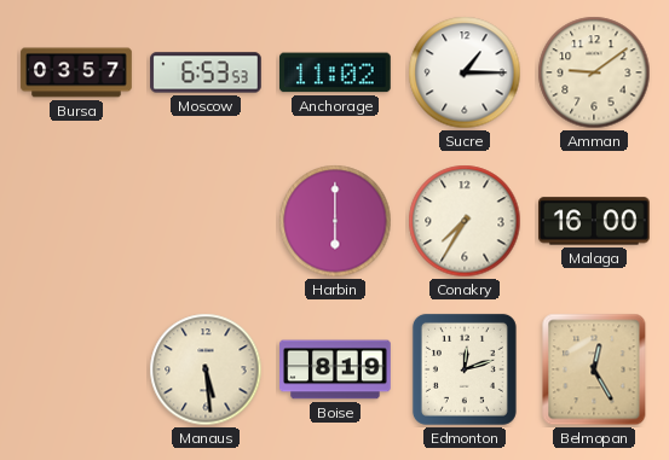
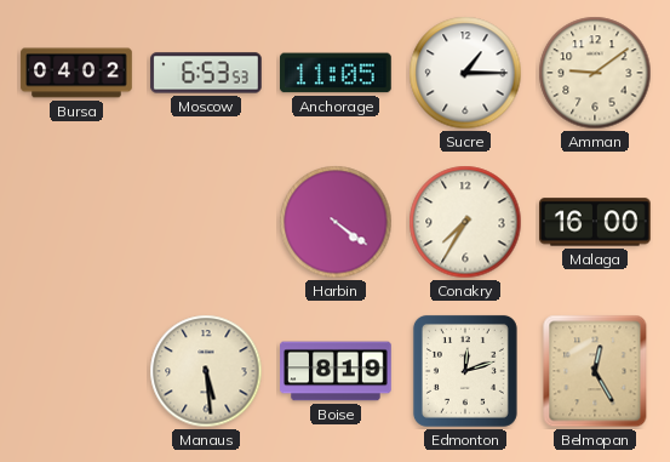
Bursa: 03:57 -> 04:02 (76, 73)
Anchorage: 11:02 -> 11:05 (337, 73)
Harbin: 6:00 -> 4:21 (336, 222)
